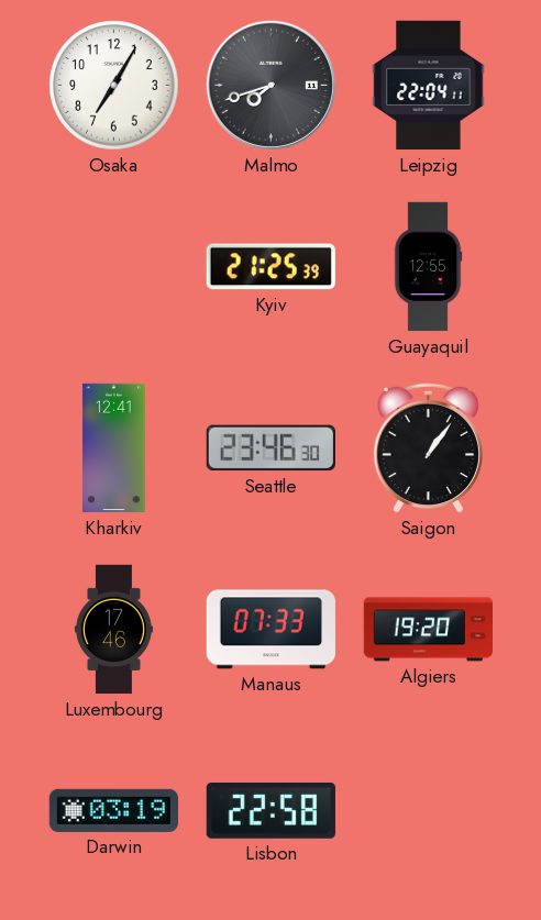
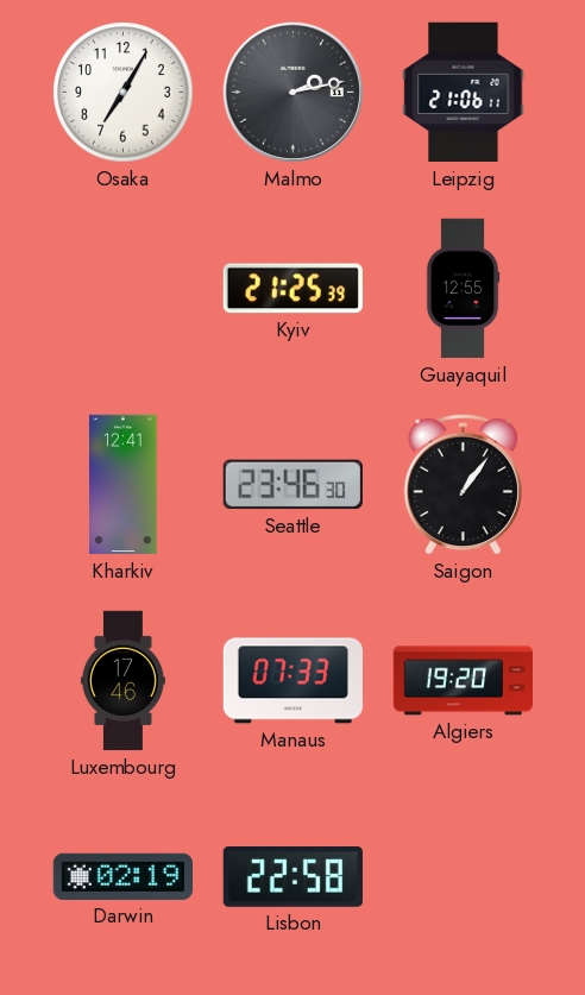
Malmo: 7:42 -> 2:13 (292, 92)
Leipzig: 22:04 -> 21:06 (464, 93)
Darwin: 03:19 -> 02:19 (122, 876)
